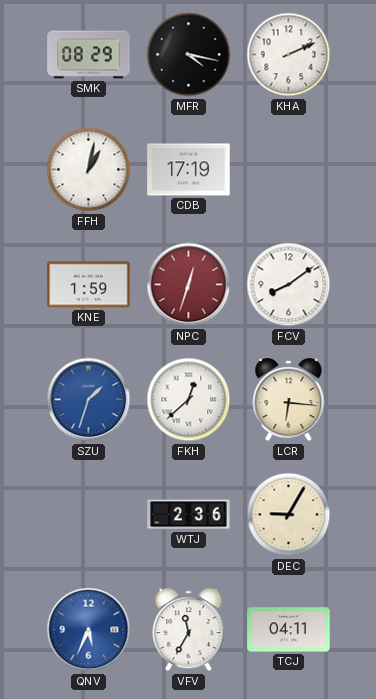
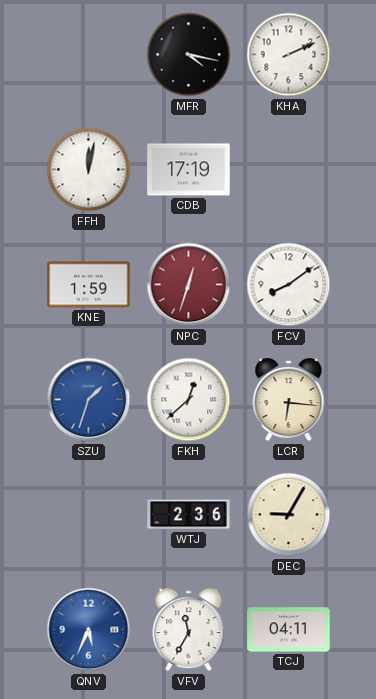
SMK: 08:29 -> none (89, 55)
FFH: 1:02 -> 12:02 (89, 170)
